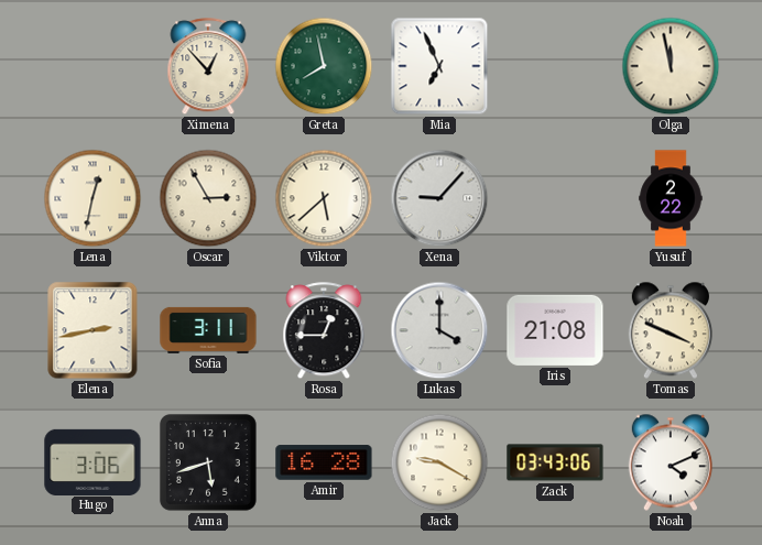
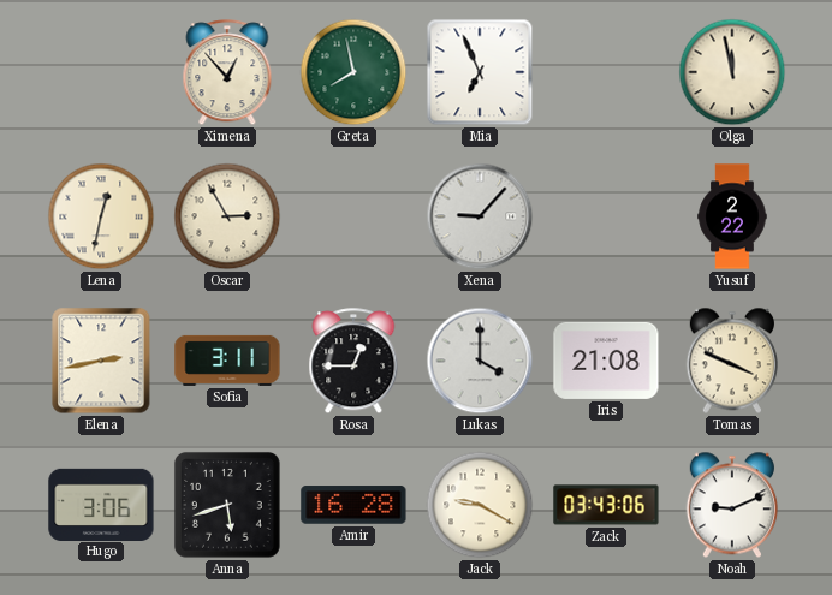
Viktor: 5:38 -> none (324, 198)
Noah: 4:11 -> 9:11 (732, 505)
